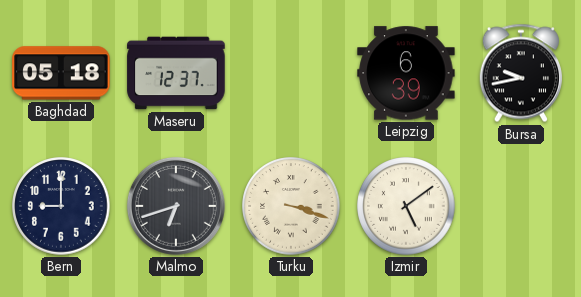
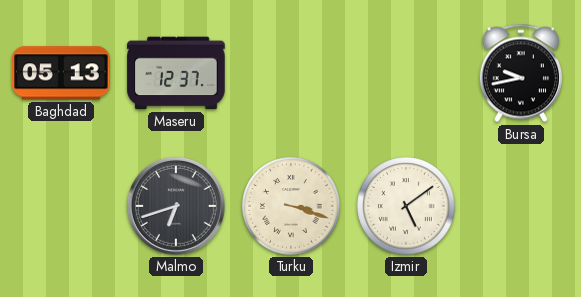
Baghdad: 05:18 -> 05:13 (61, 73)
Leipzig: 6:39 -> none (406, 73)
Bern: 9:00 -> none (61, 206)
